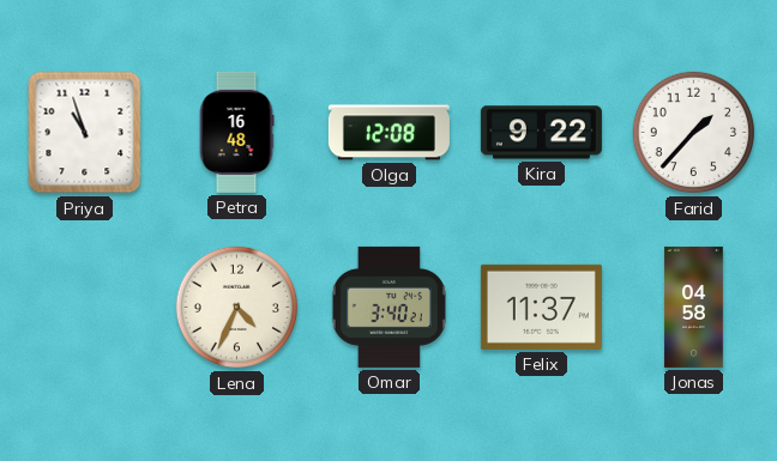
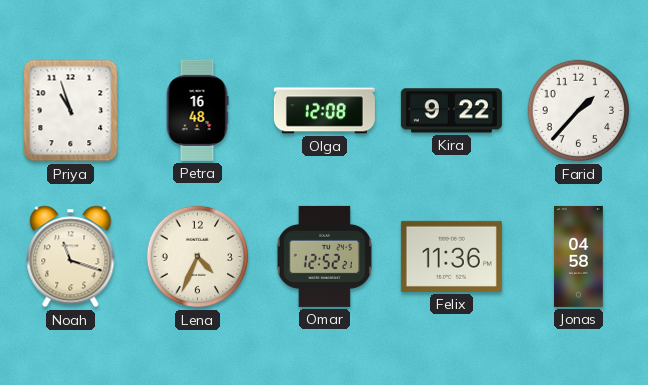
Noah: none -> 11:18 (71, 257)
Omar: 3:40 -> 12:52 (324, 256)
Felix: 11:37 -> 11:36 (451, 256)
